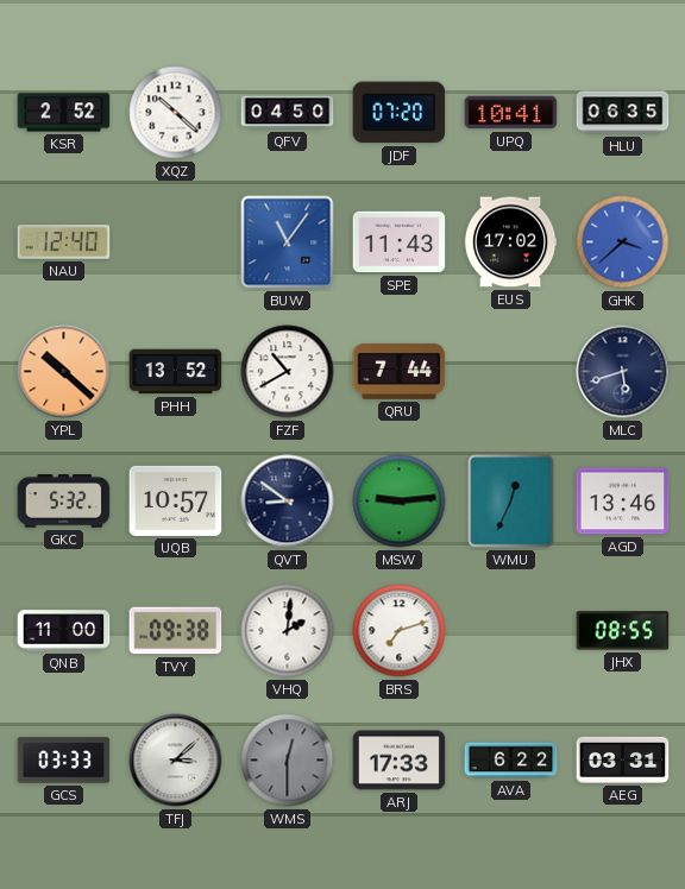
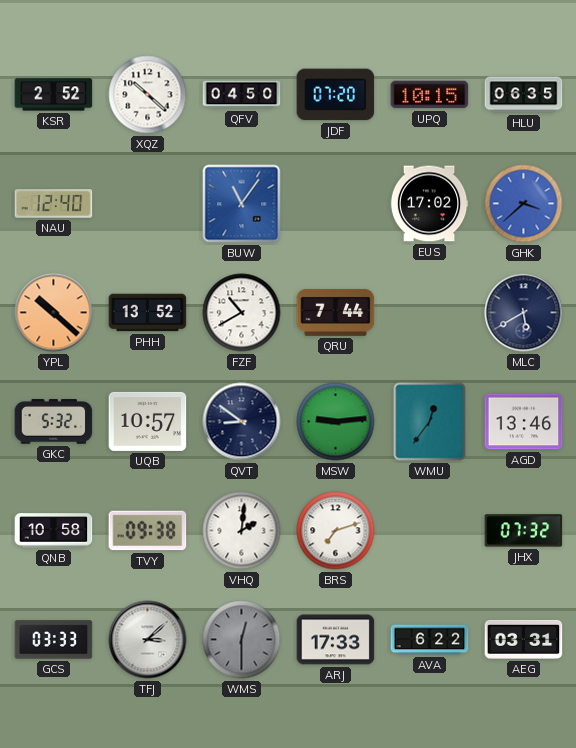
UPQ: 10:41 -> 10:15 (430, 95)
SPE: 11:43 -> none (400, 242)
MLC: 5:42 -> 5:40 (524, 313)
WMU: 12:34 -> 12:36 (430, 422)
QNB: 11:00 -> 10:58 (54, 531)
JHX: 08:55 -> 07:32 (524, 531)
